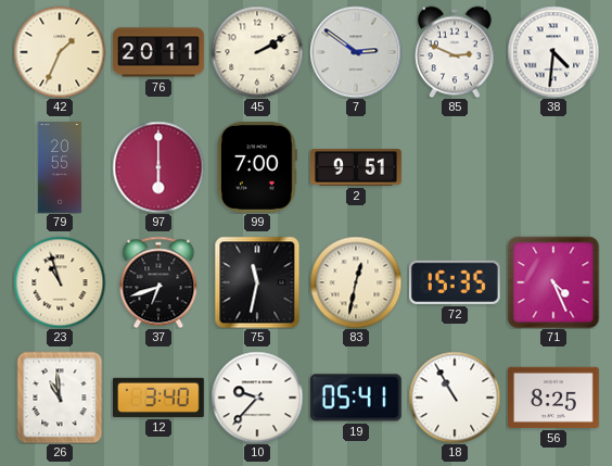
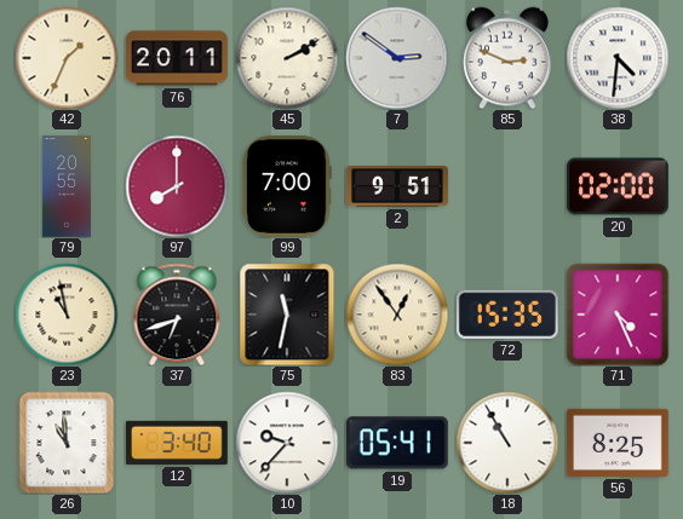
97: 6:00 -> 8:00 (177, 186)
20: none -> 02:00 (618, 186)
23: 10:57 -> 10:58 (67, 315)
83: 12:32 -> 12:54 (397, 315)
